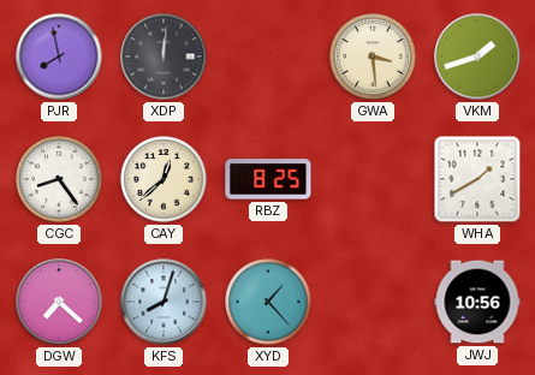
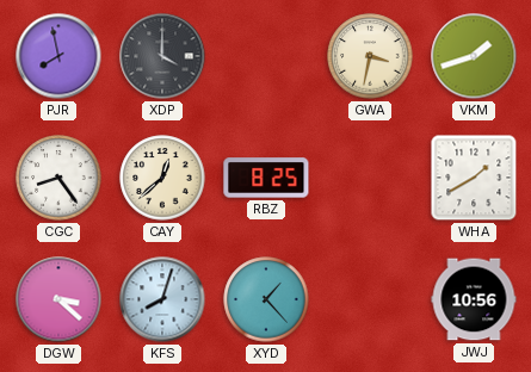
XDP: 12:01 -> 4:00 (162, 56)
GWA: 3:29 -> 3:32 (370, 56)
DGW: 7:22 -> 3:22 (58, 299)
